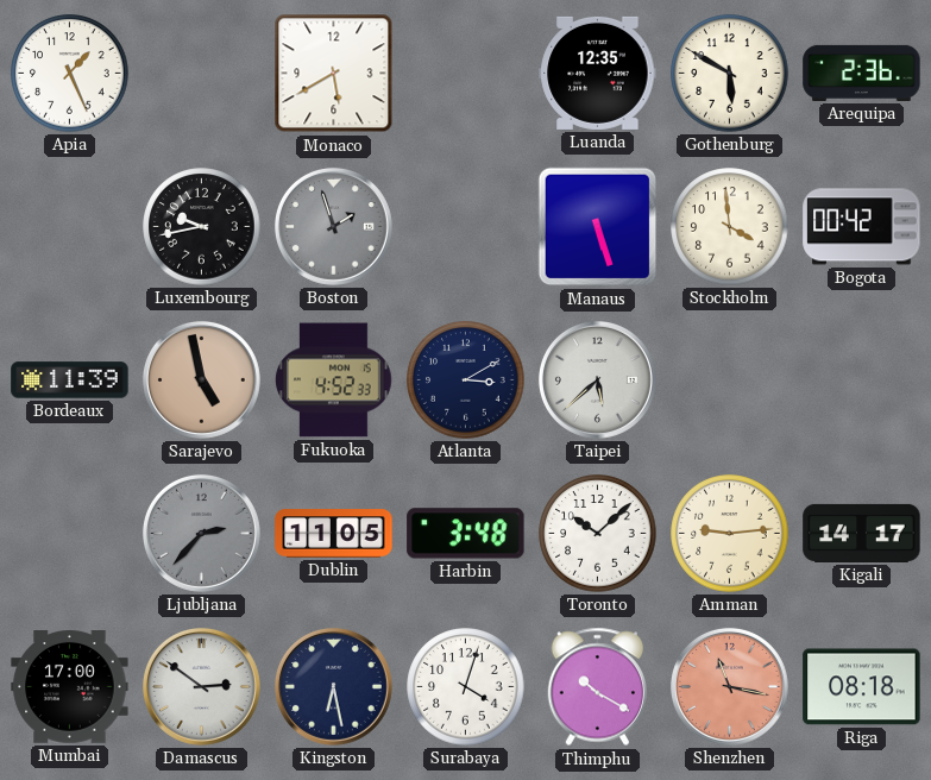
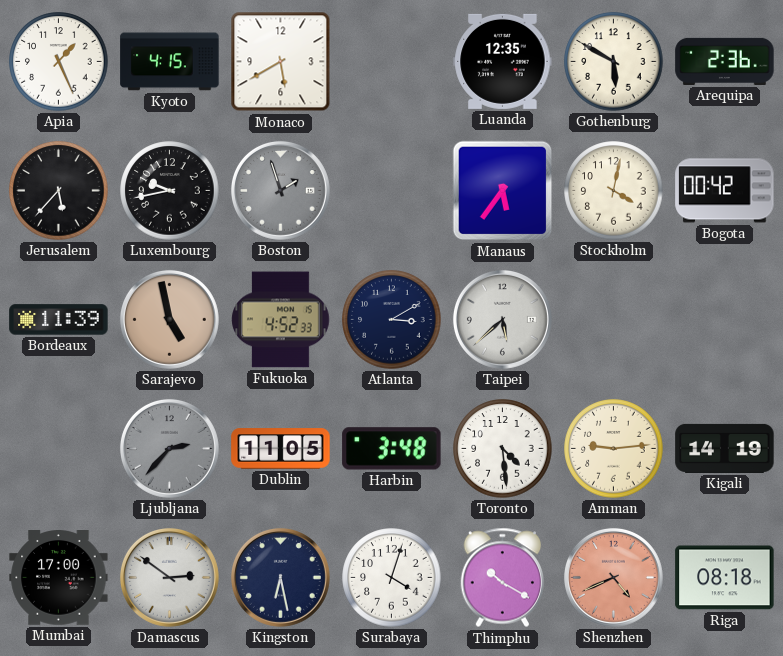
Kyoto: none -> 4:15 (170, 62)
Jerusalem: none -> 5:37 (59, 191)
Manaus: 5:27 -> 5:36 (503, 191)
Stockholm: 3:59 -> 4:02 (614, 191)
Toronto: 10:08 -> 4:29 (503, 449)
Kigali: 14:17 -> 14:19 (725, 448)
Shenzhen: 11:17 -> 4:41 (613, 577)
